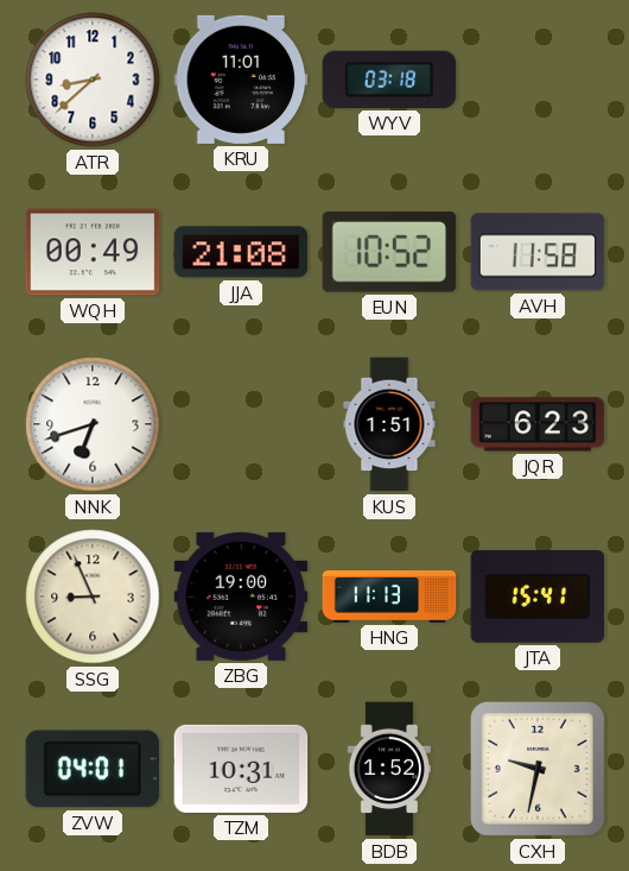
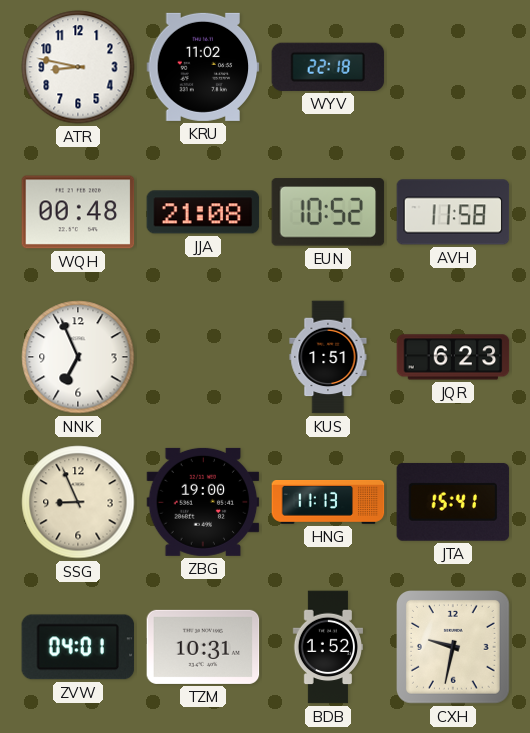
ATR: 8:38 -> 8:47 (78, 67)
KRU: 11:01 -> 11:02 (203, 67)
WYV: 03:18 -> 22:18 (328, 67)
WQH: 00:49 -> 00:48 (78, 212)
NNK: 6:42 -> 6:56 (78, 357)
